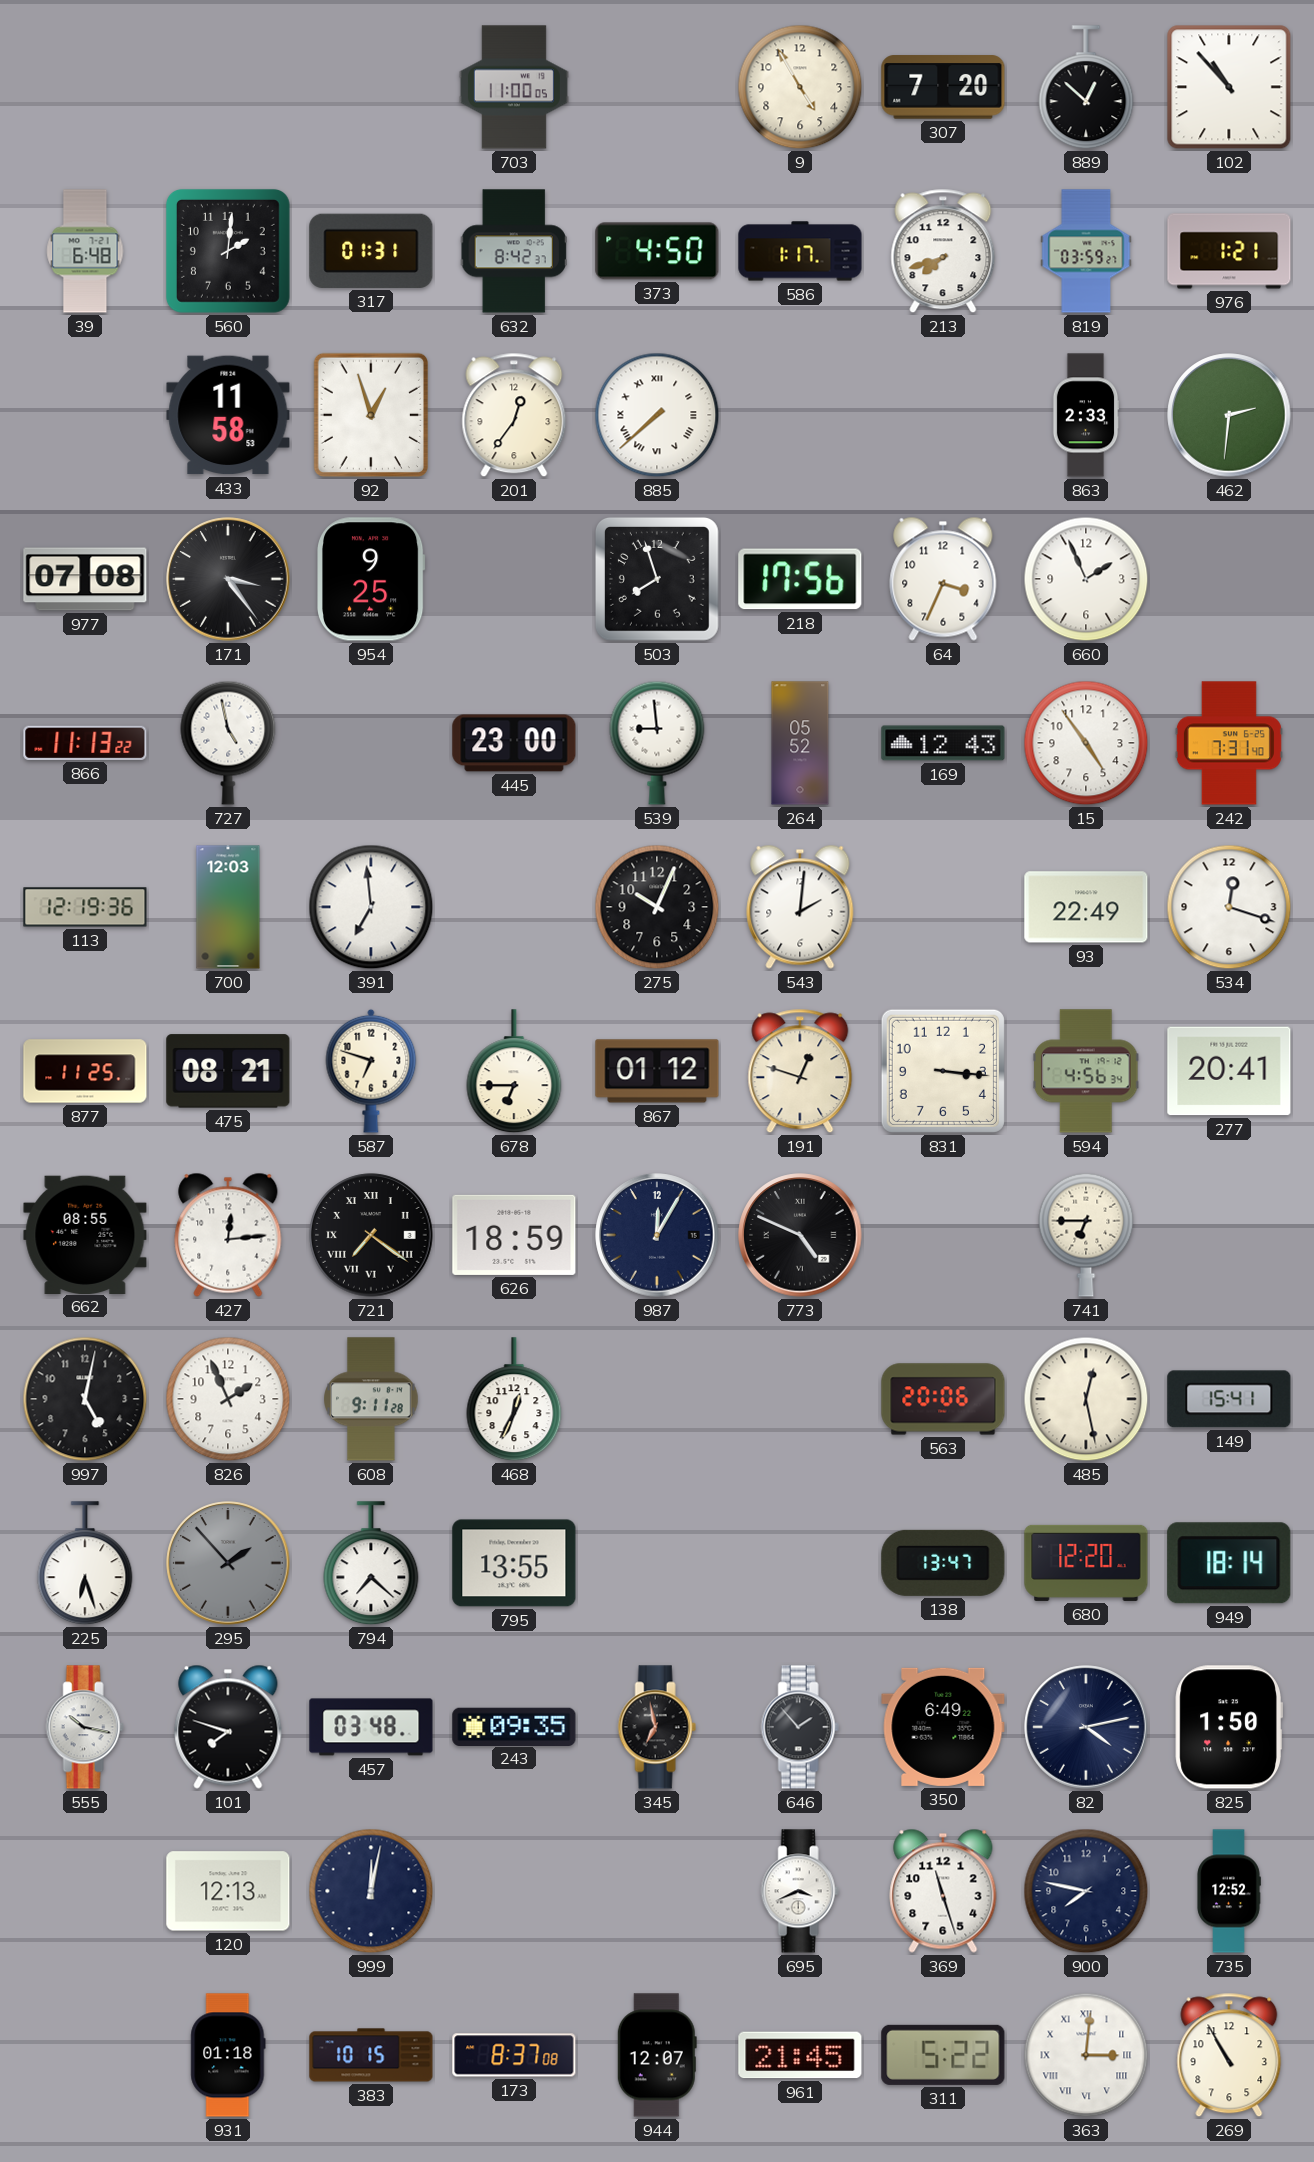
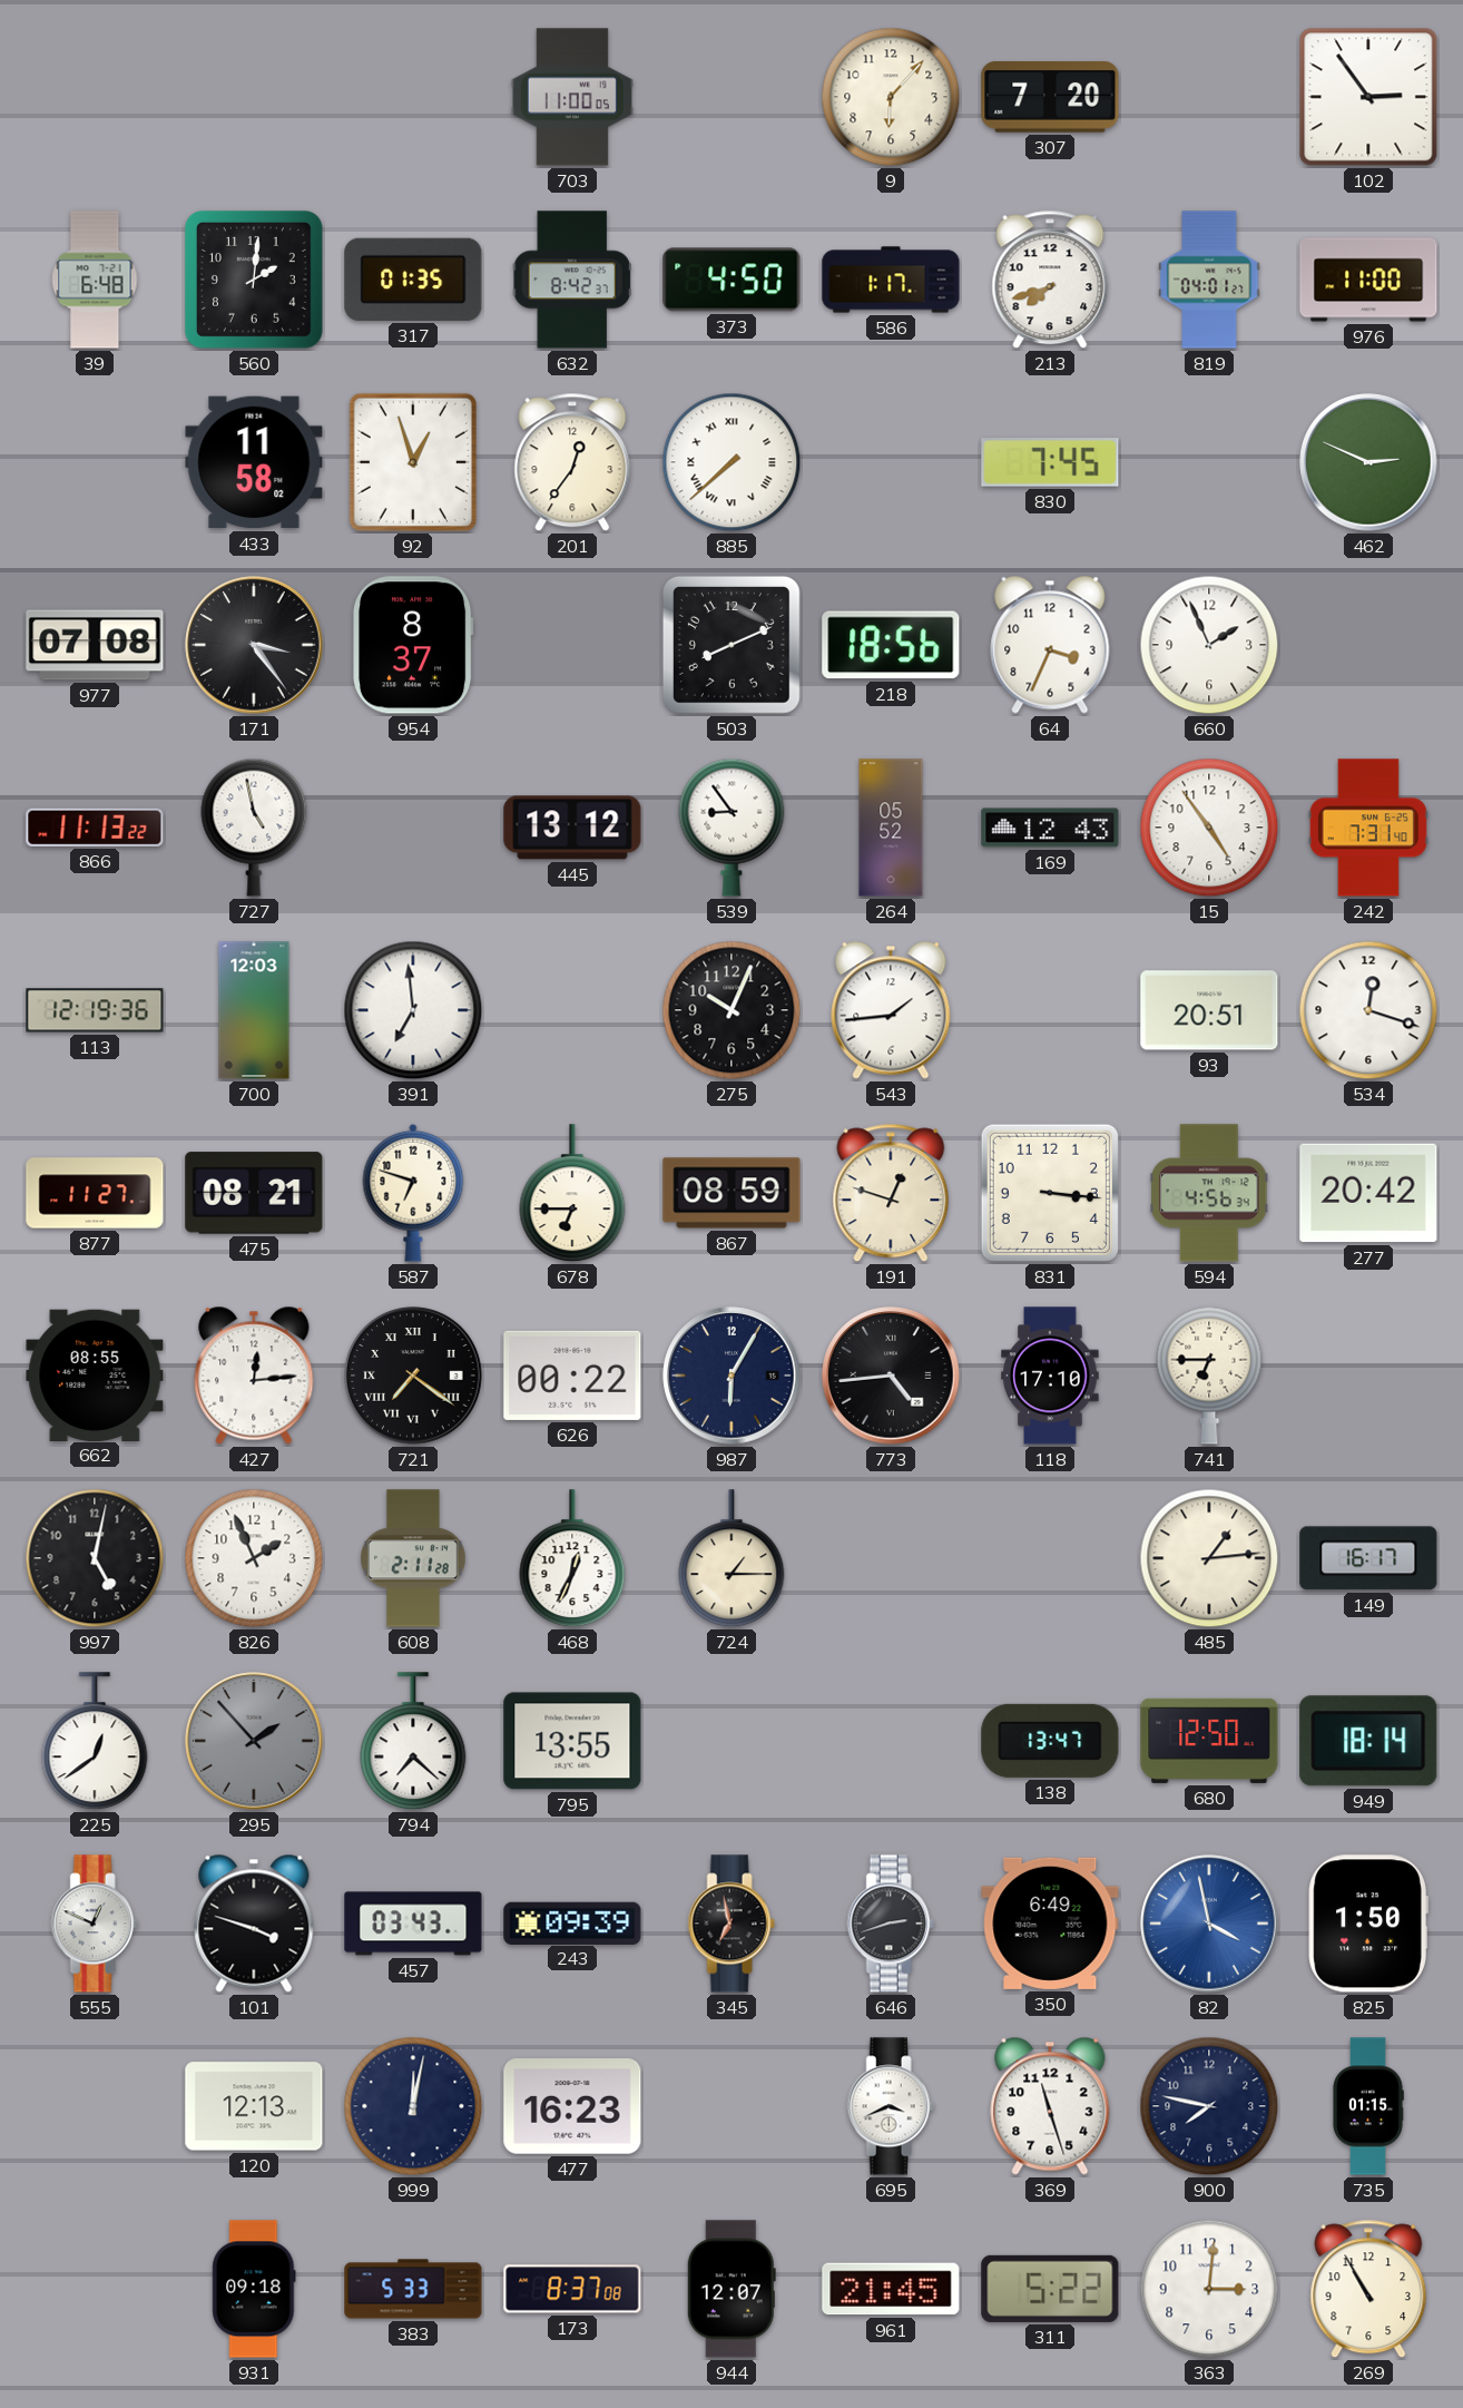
9: 4:55 -> 6:07 (891, 97)
889: 12:52 -> none (1086, 88)
102: 10:53 -> 2:54 (1368, 97)
317: 01:31 -> 01:35 (413, 280)
819: 03:59 -> 04:01 (1209, 280)
976: 1:21 -> 11:00 (1368, 280)
433: 11:58:53 -> 11:58:02 (254, 462)
830: none -> 7:45 (1050, 462)
863: 2:33 -> none (1086, 415)
462: 2:31 -> 2:49 (1368, 462)
954: 9:25 -> 8:37 (414, 645)
503: 7:57 -> 8:11 (731, 645)
218: 17:56 -> 18:56 (891, 645)
445: 23:00 -> 13:12 (572, 828)
539: 8:59 -> 8:54 (731, 828)
543: 2:01 -> 1:44 (891, 1010)
93: 22:49 -> 20:51 (1209, 1010)
877: 11:25 -> 11:27 (95, 1193)
867: 01:12 -> 08:59 (731, 1193)
277: 20:41 -> 20:42 (1368, 1193)
626: 18:59 -> 00:22 (572, 1376)
987: 12:05 -> 6:05 (731, 1376)
773: 4:49 -> 4:44 (891, 1376)
118: none -> 17:10 (1050, 1376)
608: 9:11 -> 2:11 (413, 1558)
724: none -> 1:15 (731, 1559)
563: 20:06 -> none (943, 1399)
485: 12:28 -> 1:14 (1209, 1558)
149: 15:41 -> 16:17 (1368, 1558)
225: 6:27 -> 12:39 (95, 1742)
680: 12:20 -> 12:50 (1209, 1741)
555: 10:17 -> 12:49 (95, 1924)
101: 7:48 -> 3:48 (254, 1924)
457: 03:48 -> 03:43 (413, 1924)
243: 09:35 -> 09:39 (572, 1922)
646: 1:53 -> 2:42 (891, 1924)
82: 4:13 -> 3:58 (1209, 1924)
82 dial: navy -> blue (1209, 1924)
477: none -> 16:23 (572, 2106)
735: 12:52 -> 01:15 (1368, 2106)
931: 01:18 -> 09:18 (254, 2289)
383: 10:15 -> 5:33 (413, 2289)
363 numerals: Roman -> Arabic (1209, 2289)
